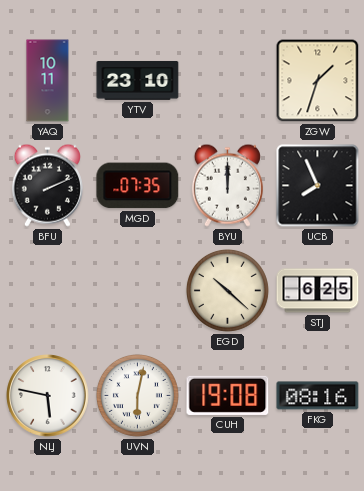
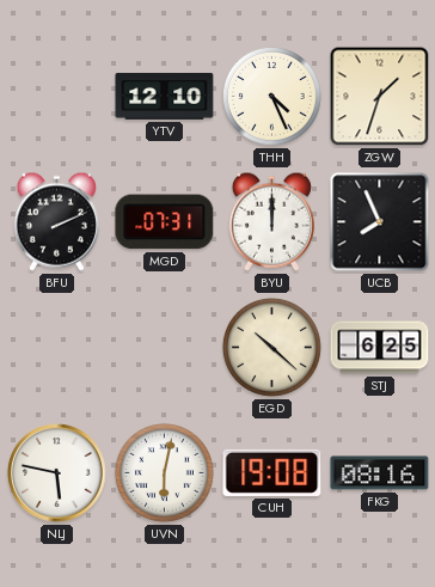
YAQ: 10:11 -> none (48, 81)
YTV: 23:10 -> 12:10 (165, 97)
THH: none -> 4:26 (271, 96)
MGD: 07:35 -> 07:31 (165, 222)
